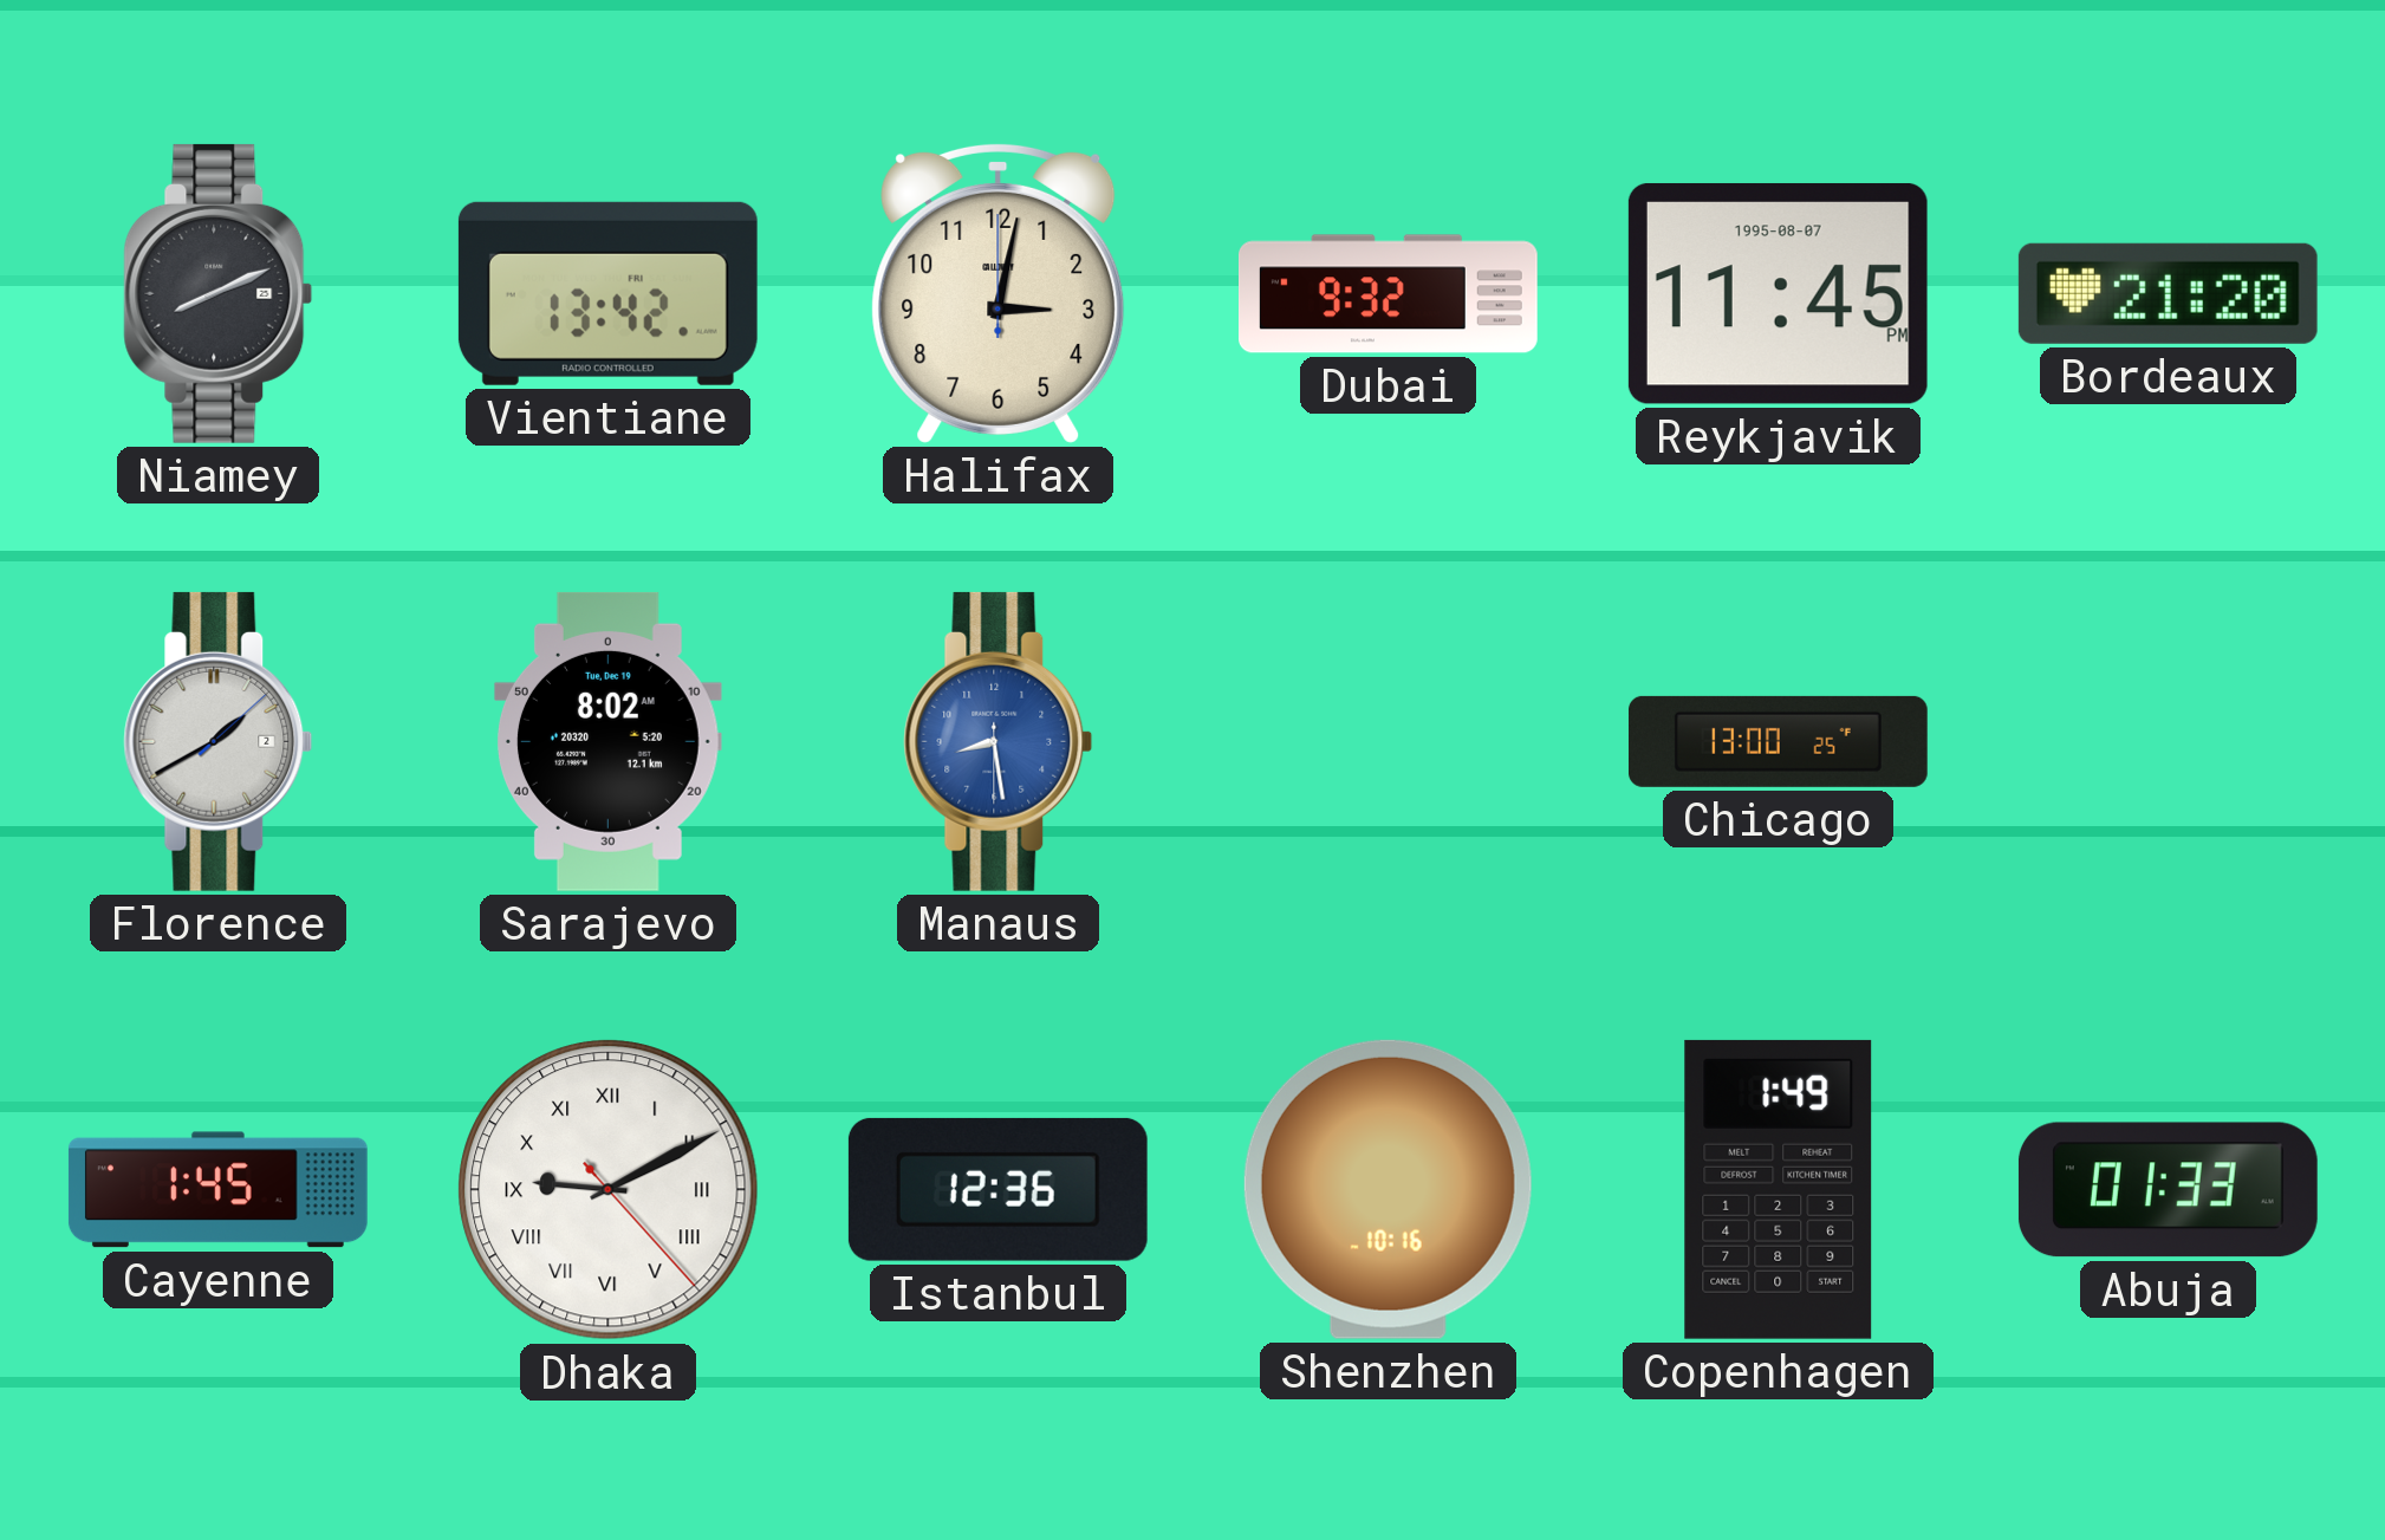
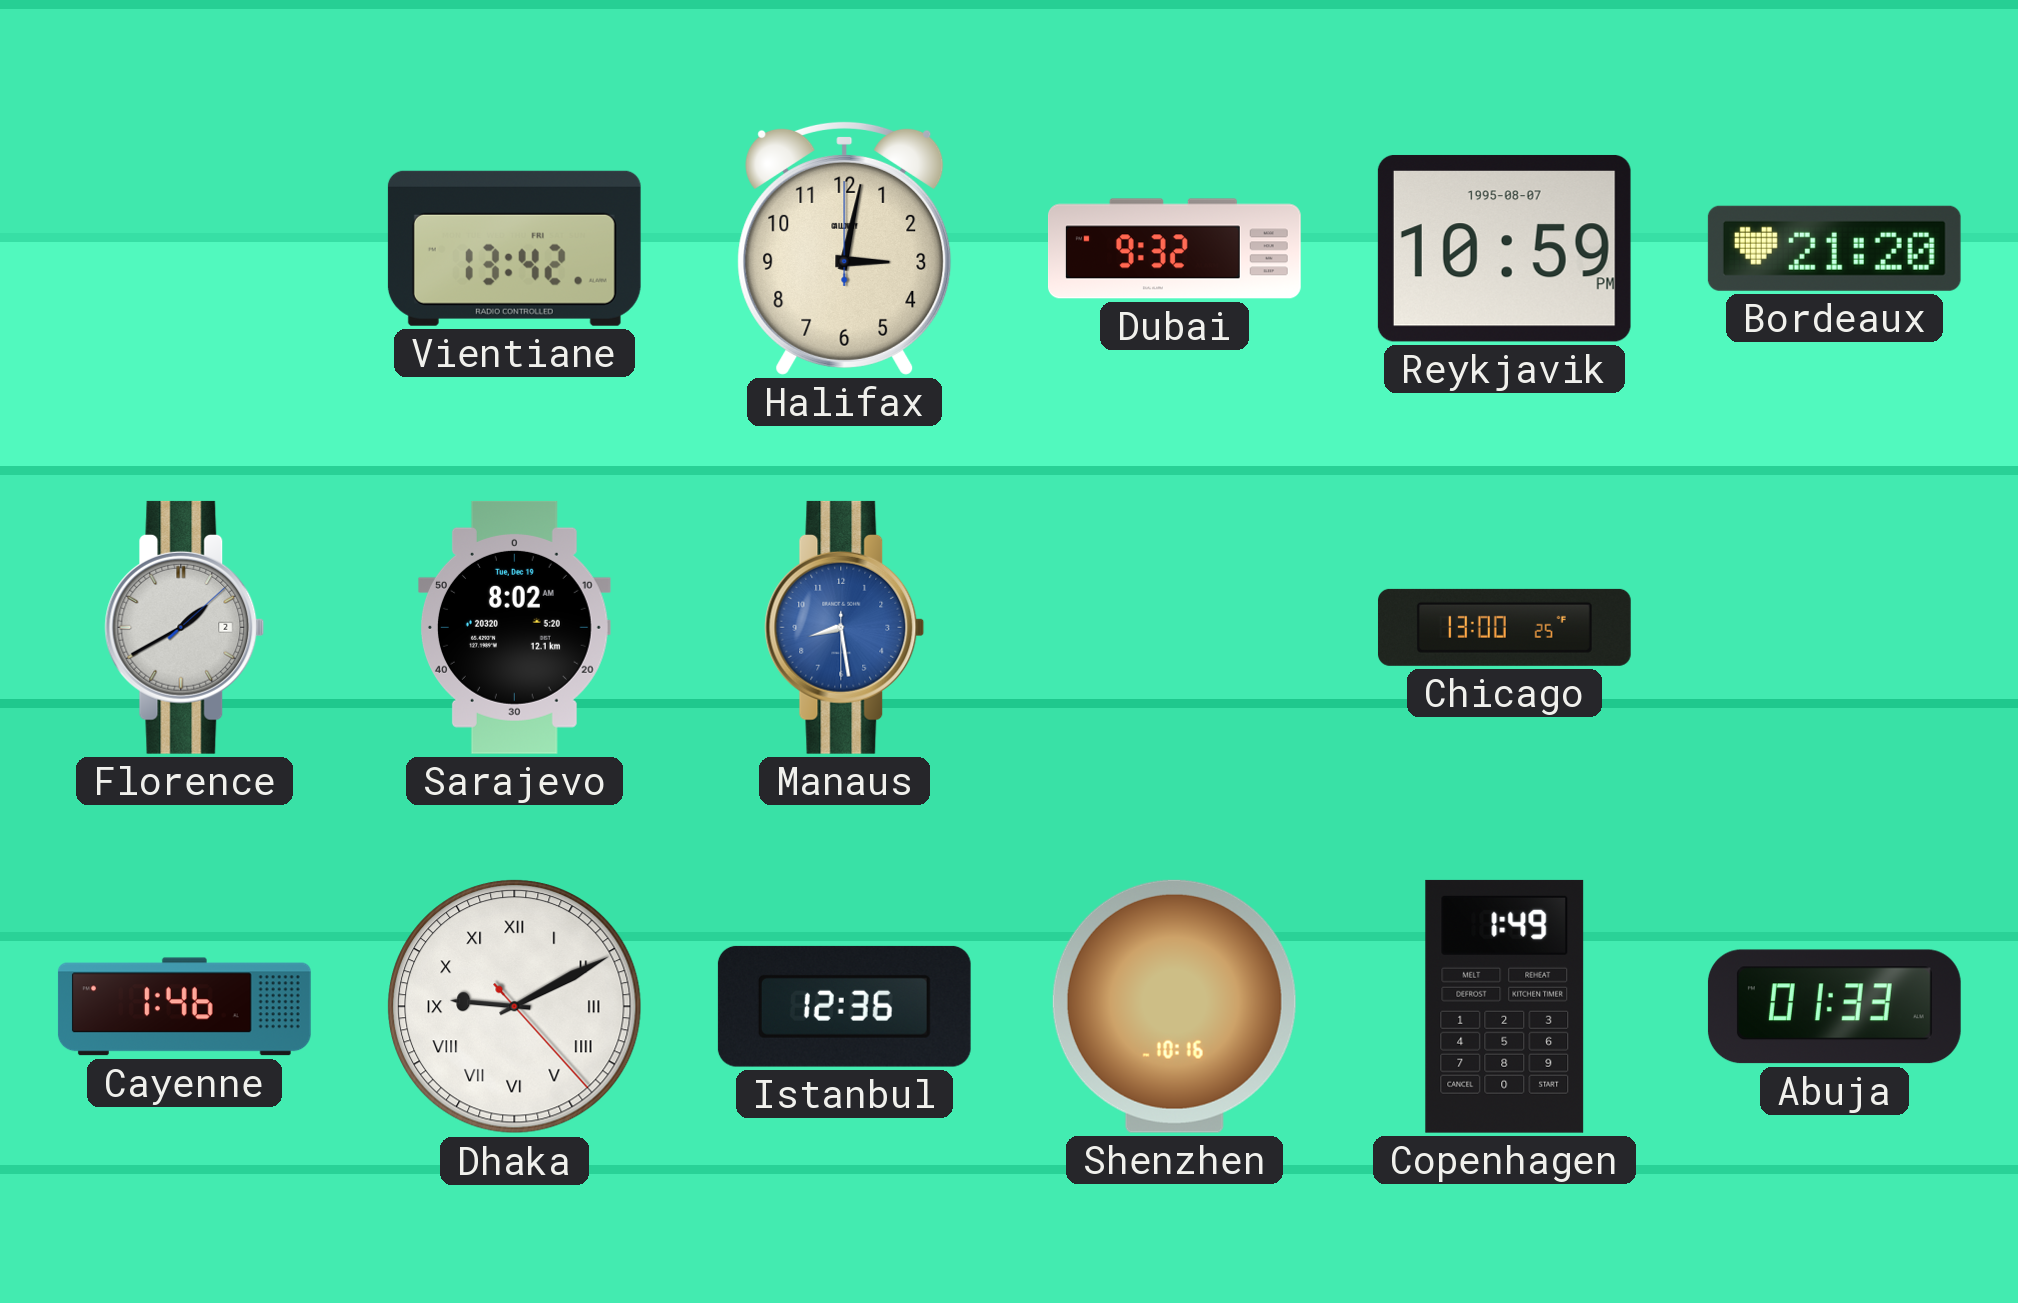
Niamey: 8:11 -> none (219, 293)
Reykjavik: 11:45 -> 10:59 (1504, 248)
Cayenne: 1:45 -> 1:46 (184, 1007)
